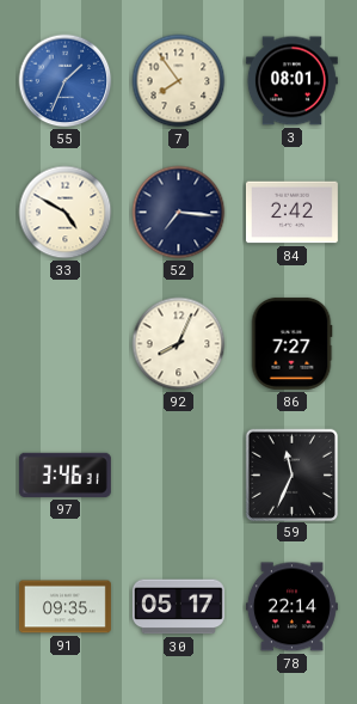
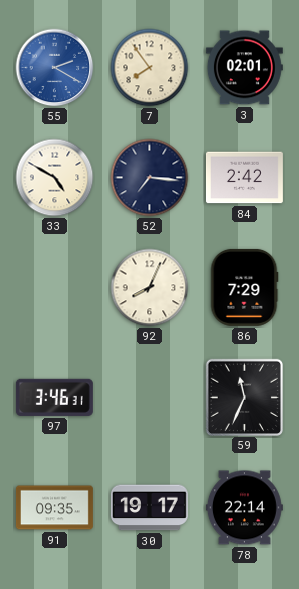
55: 1:34 -> 2:20 (55, 68)
3: 08:01 -> 02:01 (244, 68)
86: 7:27 -> 7:29 (244, 287)
30: 05:17 -> 19:17 (149, 508)
